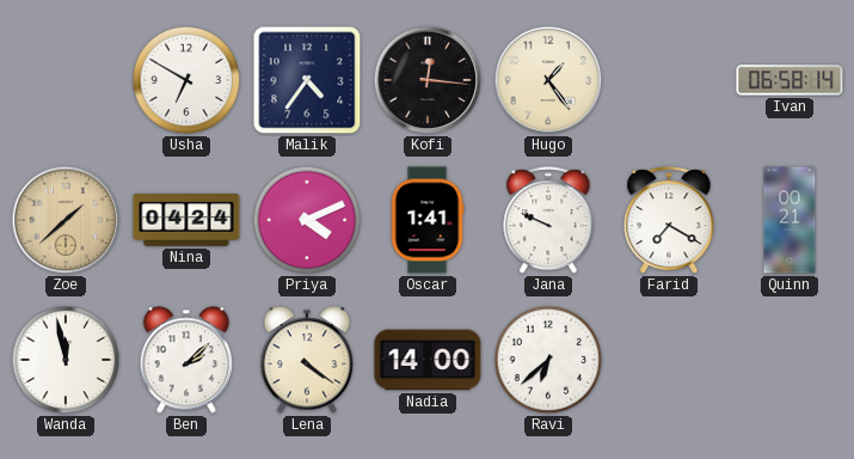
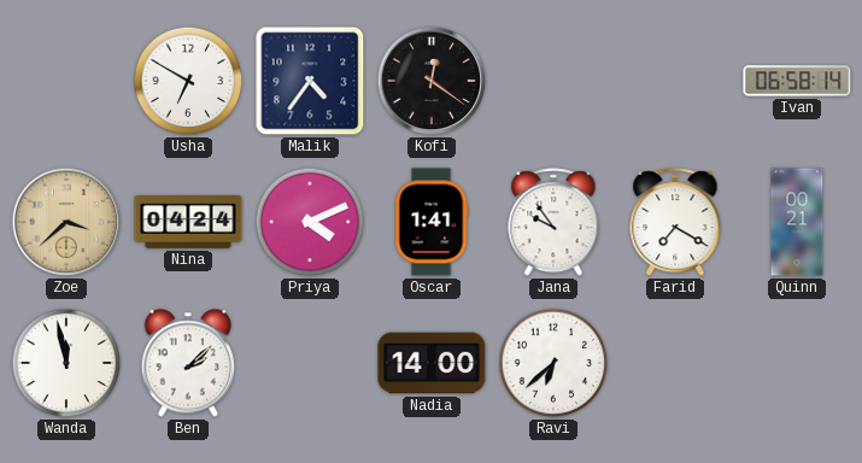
Kofi: 12:16 -> 12:21 (432, 81)
Hugo: 1:24 -> none (548, 80)
Zoe: 1:38 -> 3:38 (66, 222)
Jana: 9:49 -> 9:54 (553, 223)
Lena: 4:21 -> none (307, 360)
